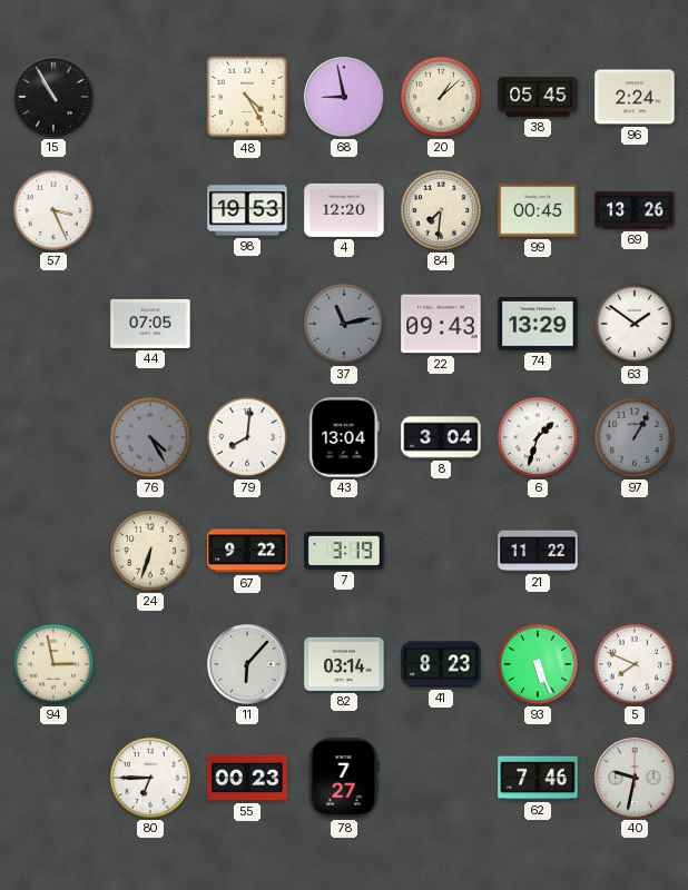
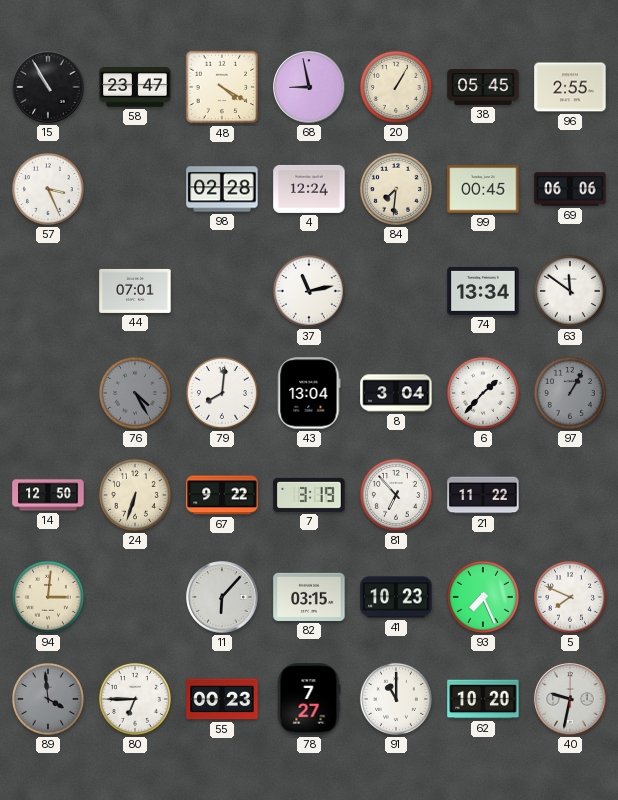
58: none -> 23:47 (135, 87)
48: 4:25 -> 4:20 (222, 87)
20: 1:08 -> 1:05 (396, 87)
96: 2:24 -> 2:55 (570, 87)
98: 19:53 -> 02:28 (222, 189)
4: 12:20 -> 12:24 (309, 189)
69: 13:26 -> 06:06 (570, 189)
44: 07:05 -> 07:01 (135, 291)
37 dial: grey -> white (309, 291)
22: 09:43 -> none (441, 324)
74: 13:29 -> 13:34 (483, 291)
63: 1:51 -> 11:51 (570, 291)
6: 1:33 -> 1:37 (483, 393)
14: none -> 12:50 (48, 495)
81: none -> 6:53 (396, 495)
94: 2:58 -> 3:01 (48, 597)
82: 03:14 -> 03:15 (309, 597)
41: 8:23 -> 10:23 (396, 597)
93: 5:26 -> 7:26 (483, 597)
89: none -> 3:59 (48, 699)
91: none -> 11:00 (396, 699)
62: 7:46 -> 10:20 (483, 699)
